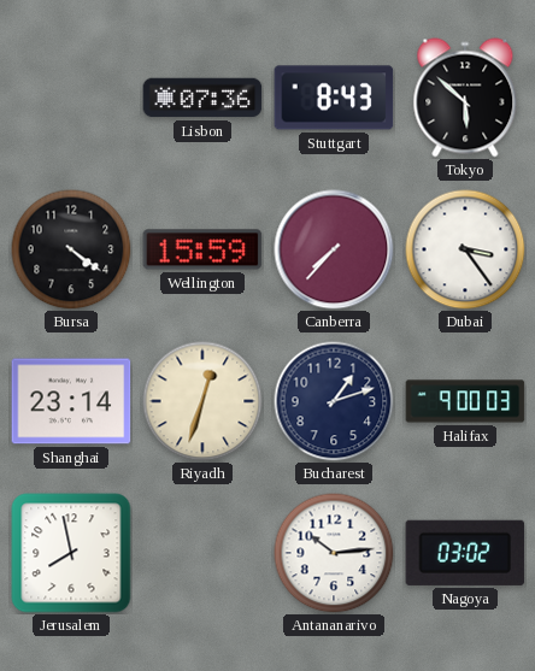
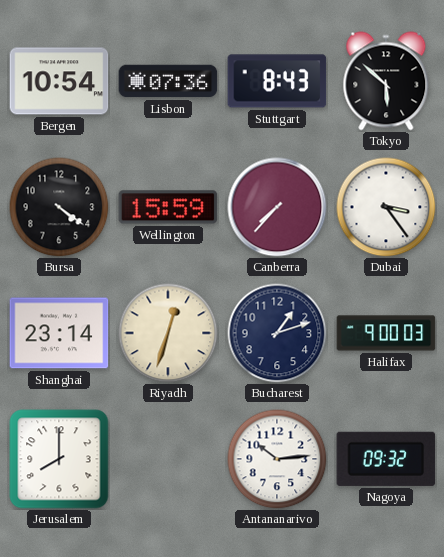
Bergen: none -> 10:54 (59, 81)
Jerusalem: 7:58 -> 8:00 (59, 459)
Nagoya: 03:02 -> 09:32 (386, 459)
